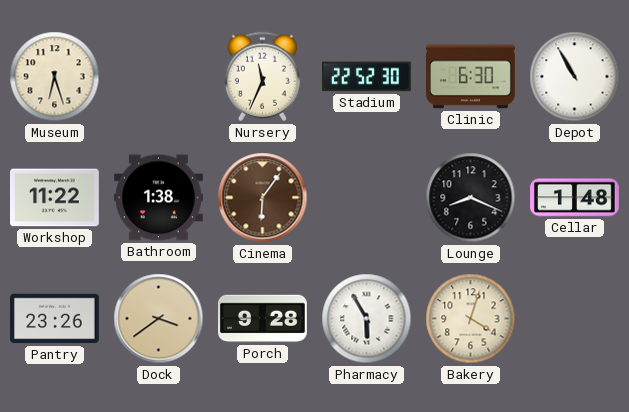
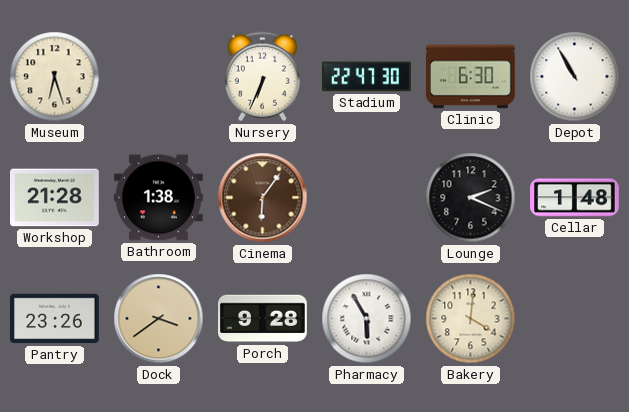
Nursery: 11:34 -> 6:34 (262, 77)
Stadium: 22:52 -> 22:47 (367, 77)
Workshop: 11:22 -> 21:28 (55, 198)
Lounge: 8:19 -> 2:19 (471, 198)
Bakery: 4:03 -> 4:01 (471, 319)
